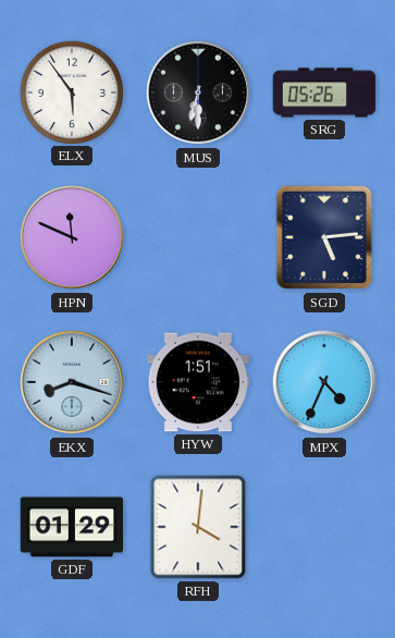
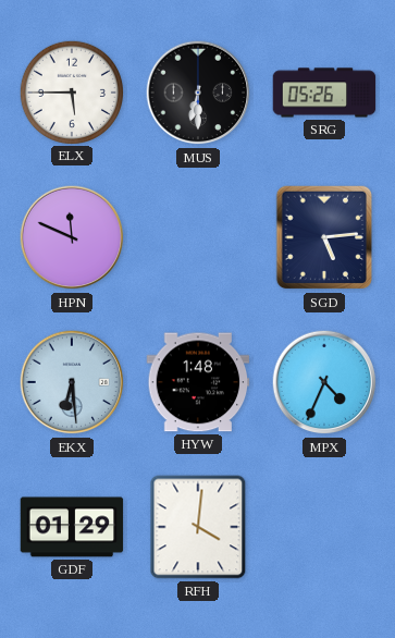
ELX: 5:54 -> 5:45 (71, 91)
EKX: 8:18 -> 6:29 (72, 382)
HYW: 1:51 -> 1:48 (198, 382)
